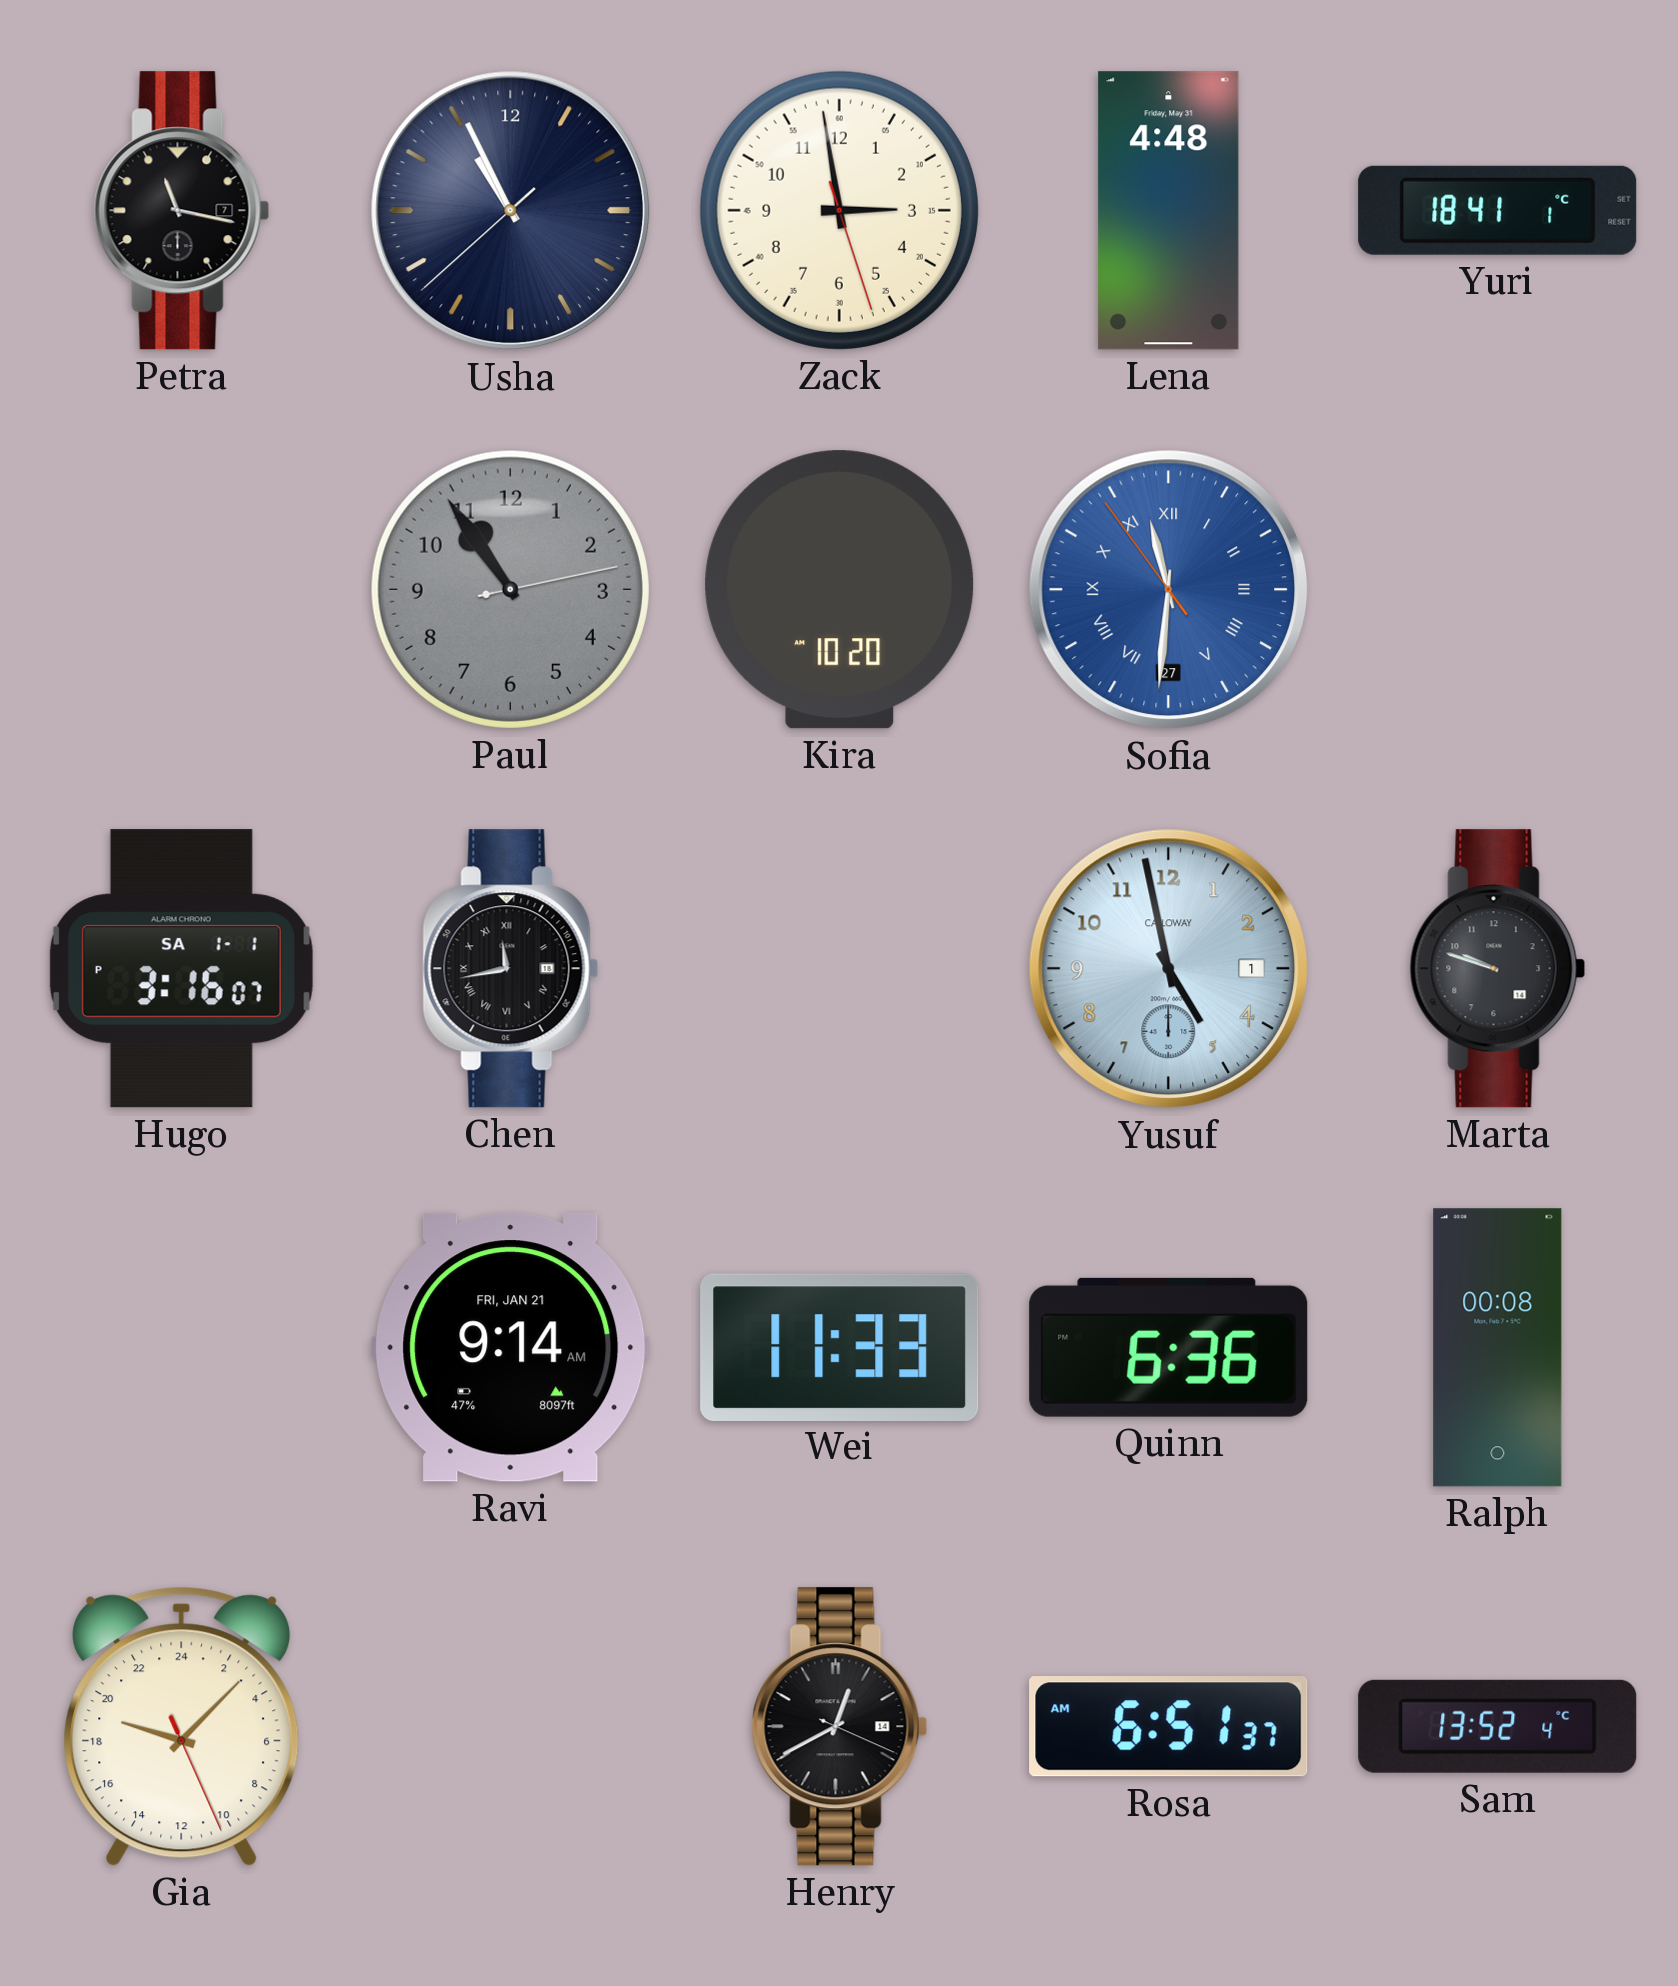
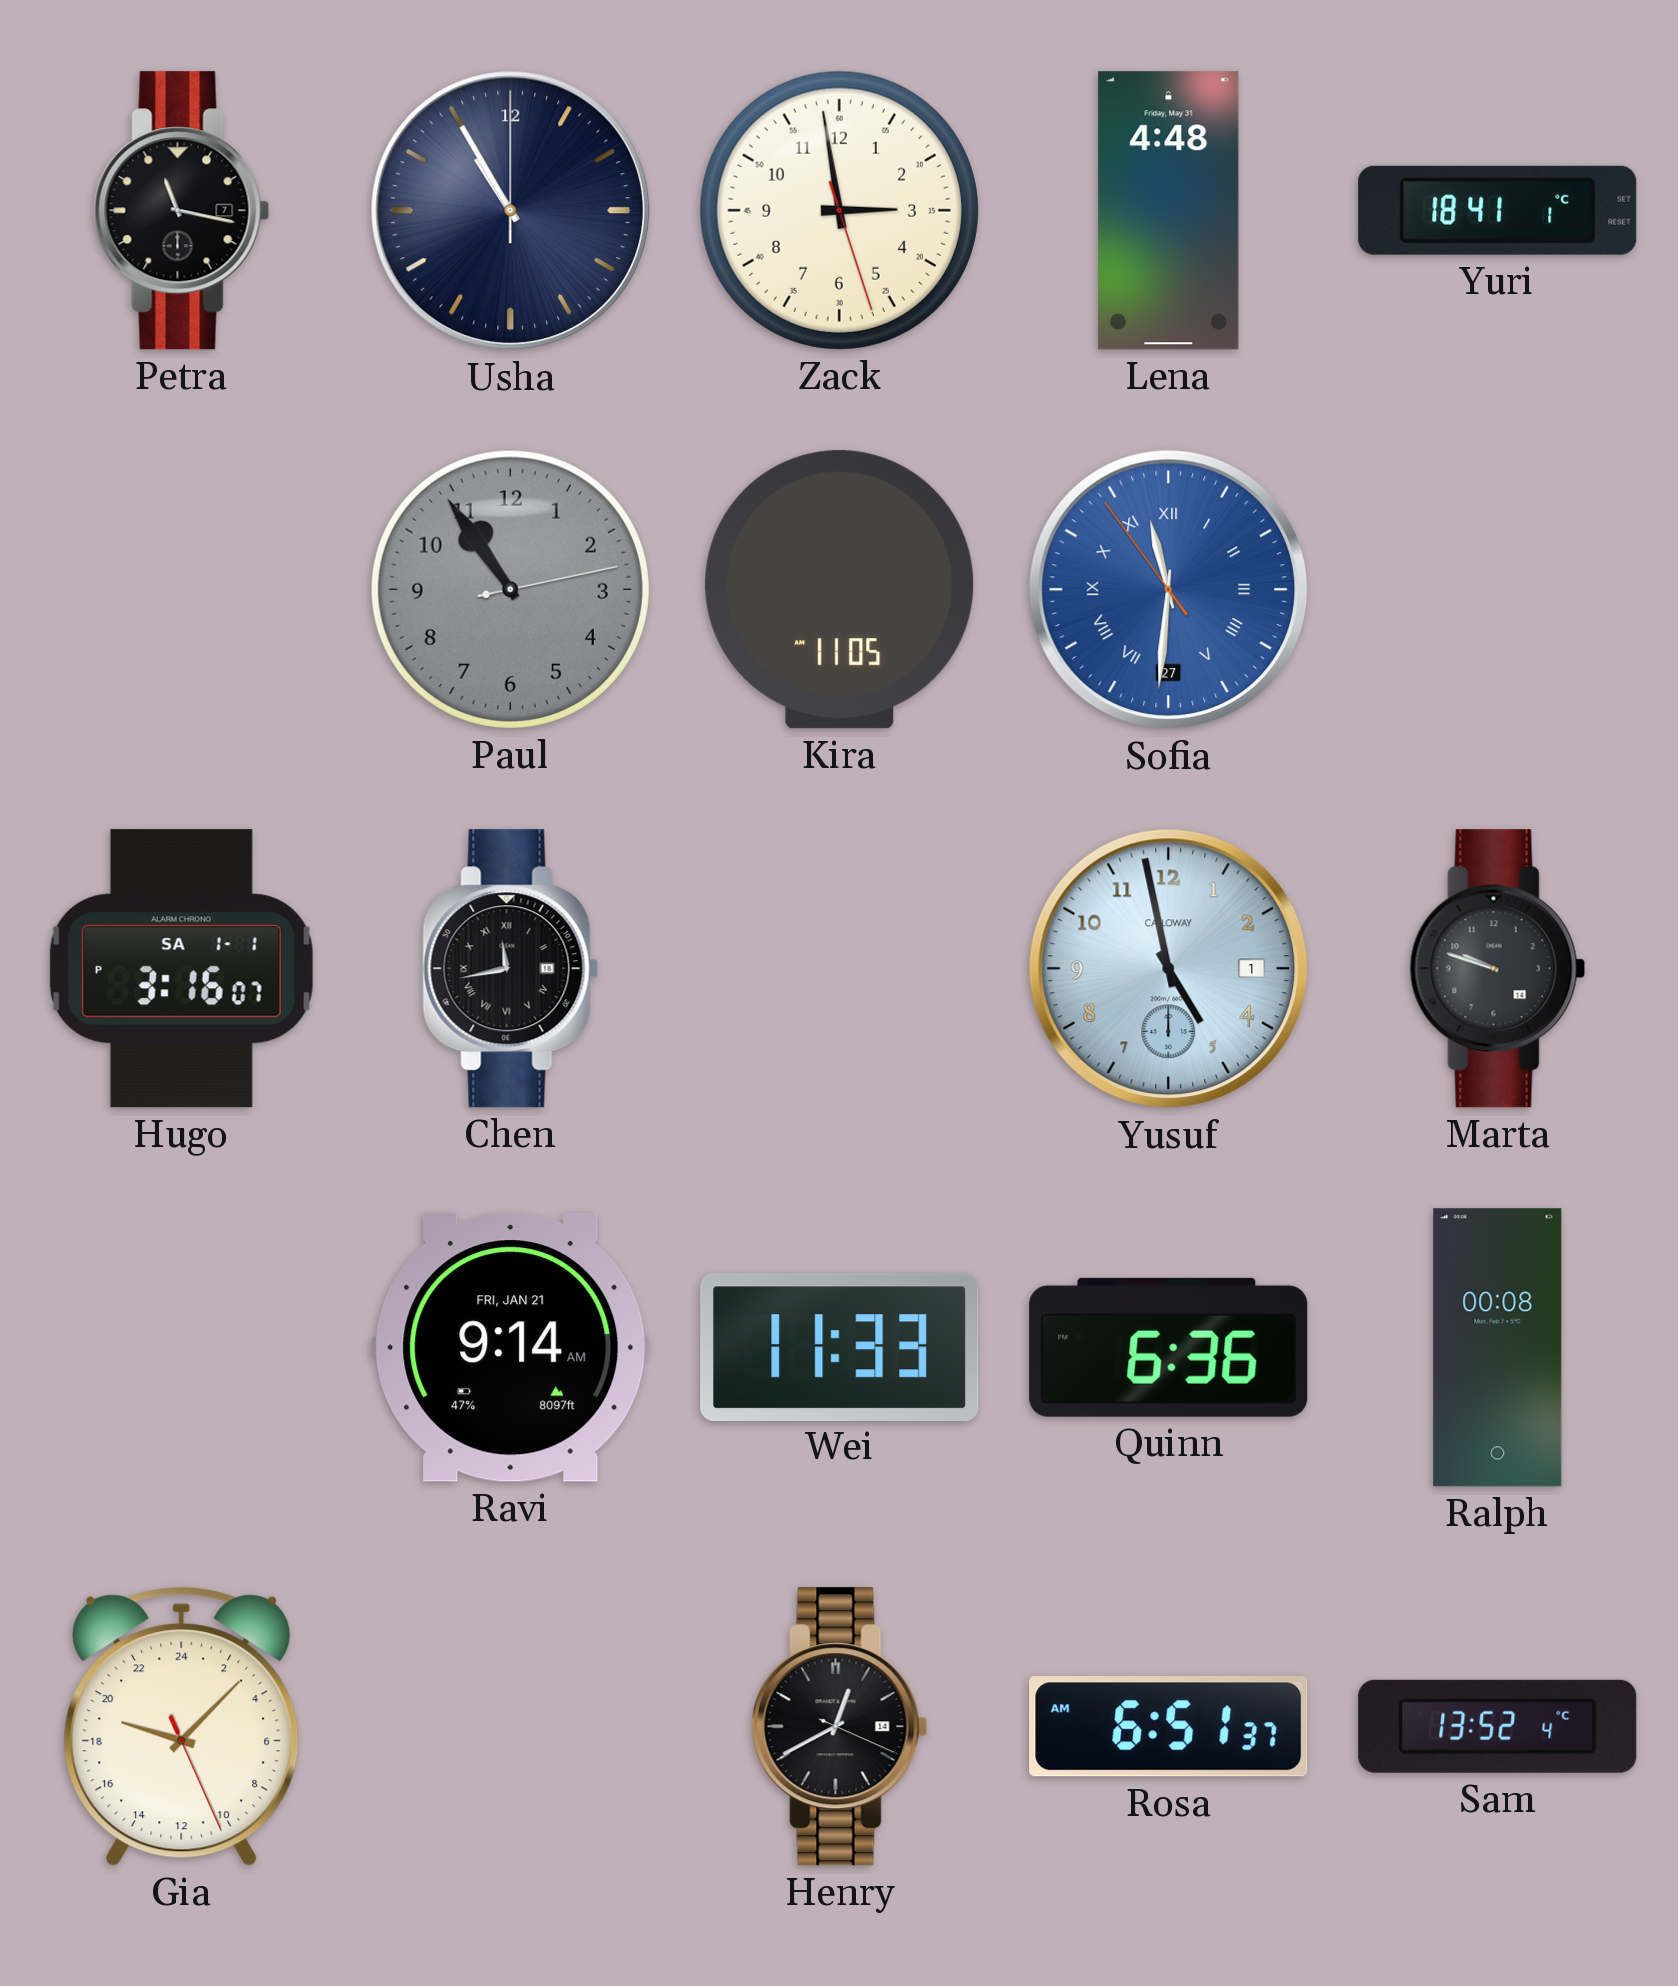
Usha: 10:55:38 -> 10:55:00 (511, 211)
Kira: 10:20 -> 11:05 (840, 590)
